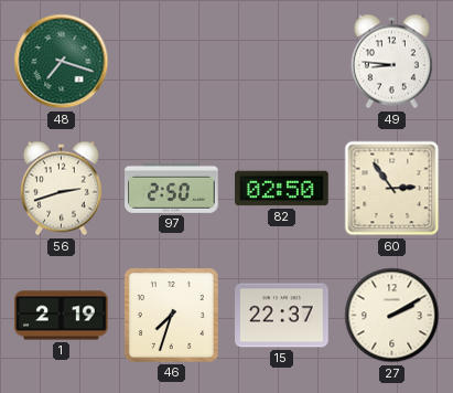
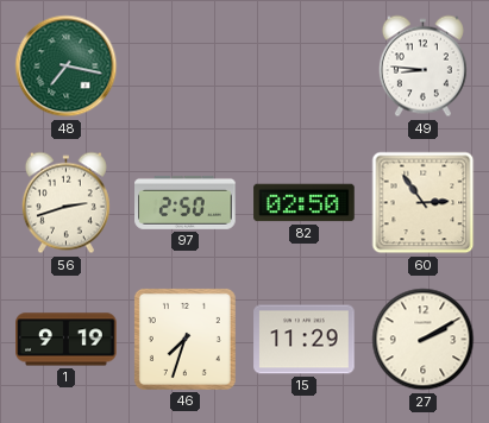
48: 7:18 -> 7:17 (67, 67)
1: 2:19 -> 9:19 (67, 340)
15: 22:37 -> 11:29 (305, 340)
